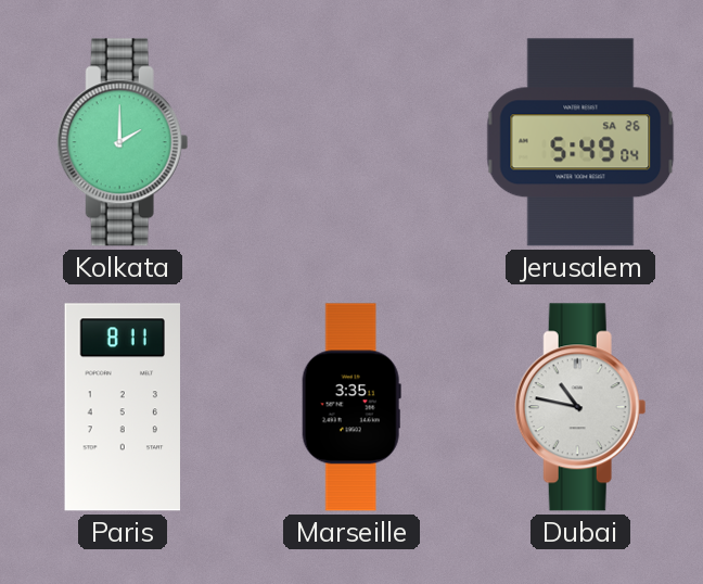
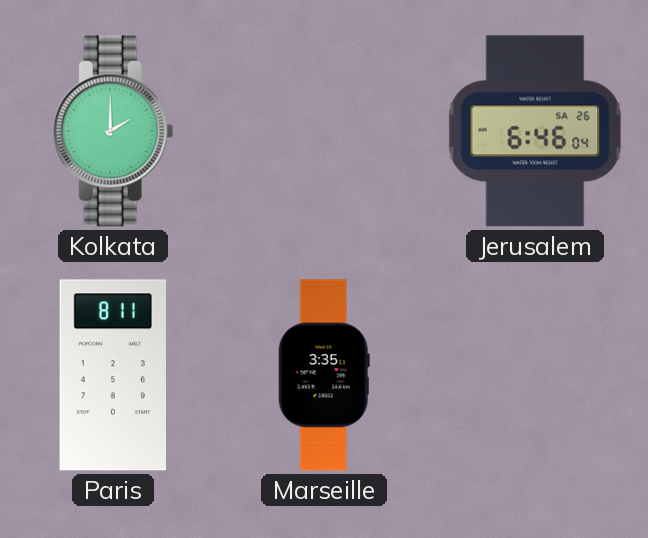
Jerusalem: 5:49 -> 6:46 (535, 131)
Dubai: 10:47 -> none (580, 407)
